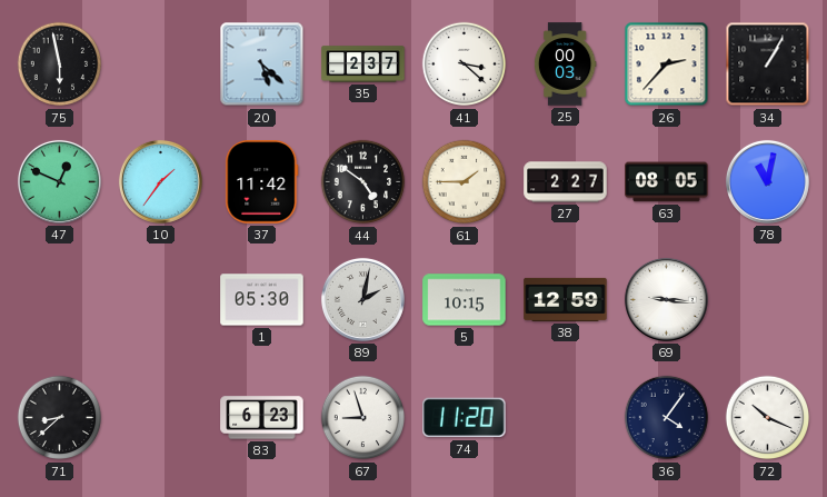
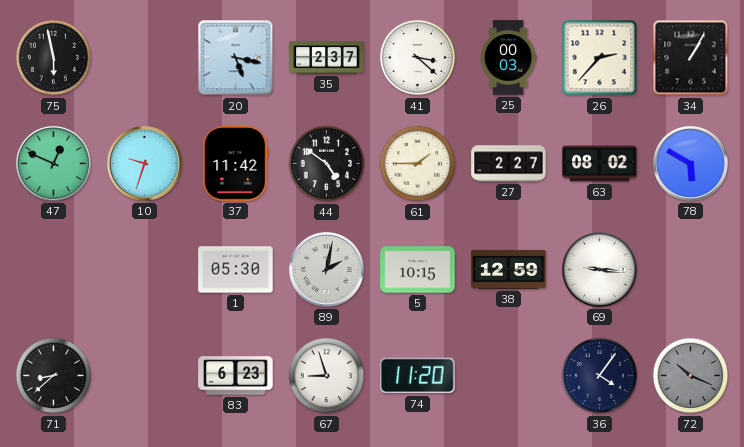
20: 5:22 -> 5:17 (236, 58)
10: 1:36 -> 9:33 (144, 163)
63: 08:05 -> 08:02 (600, 164)
78: 11:02 -> 5:50 (690, 163)
72 dial: white -> grey (691, 376)
